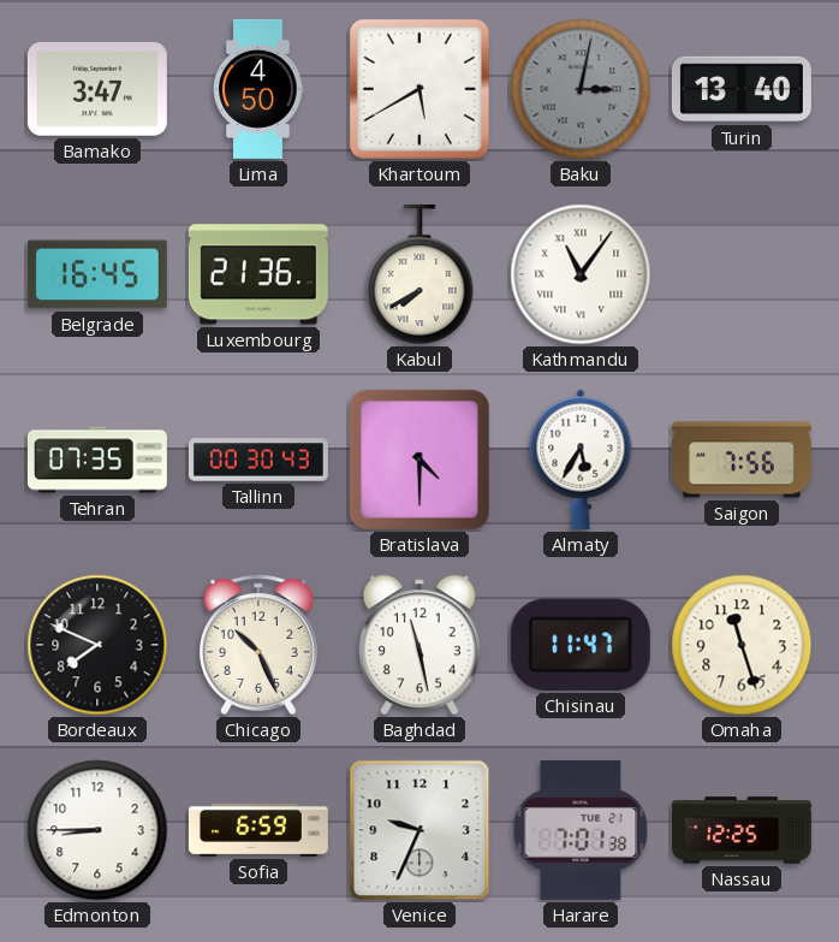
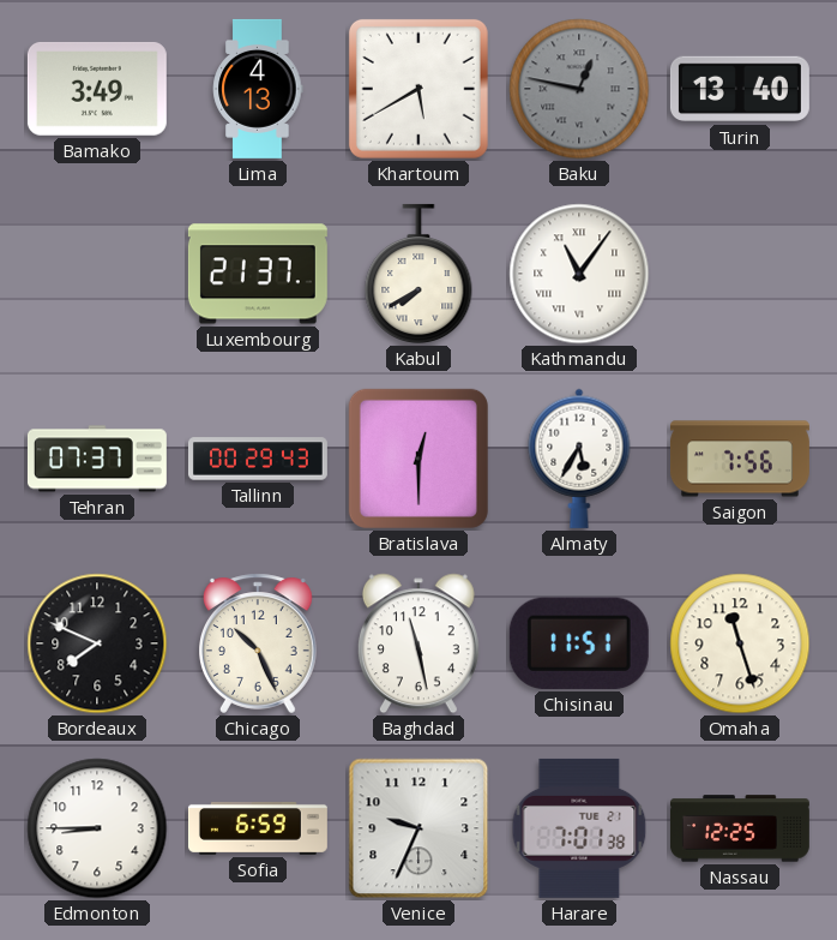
Bamako: 3:47 -> 3:49 (97, 89)
Lima: 4:50 -> 4:13 (258, 89)
Baku: 3:02 -> 12:47 (579, 89)
Belgrade: 16:45 -> none (97, 274)
Luxembourg: 21:36 -> 21:37 (258, 274)
Tehran: 07:35 -> 07:37 (97, 459)
Tallinn: 00:30 -> 00:29 (258, 459)
Bratislava: 4:30 -> 12:30 (418, 459)
Chisinau: 11:47 -> 11:51 (579, 643)
